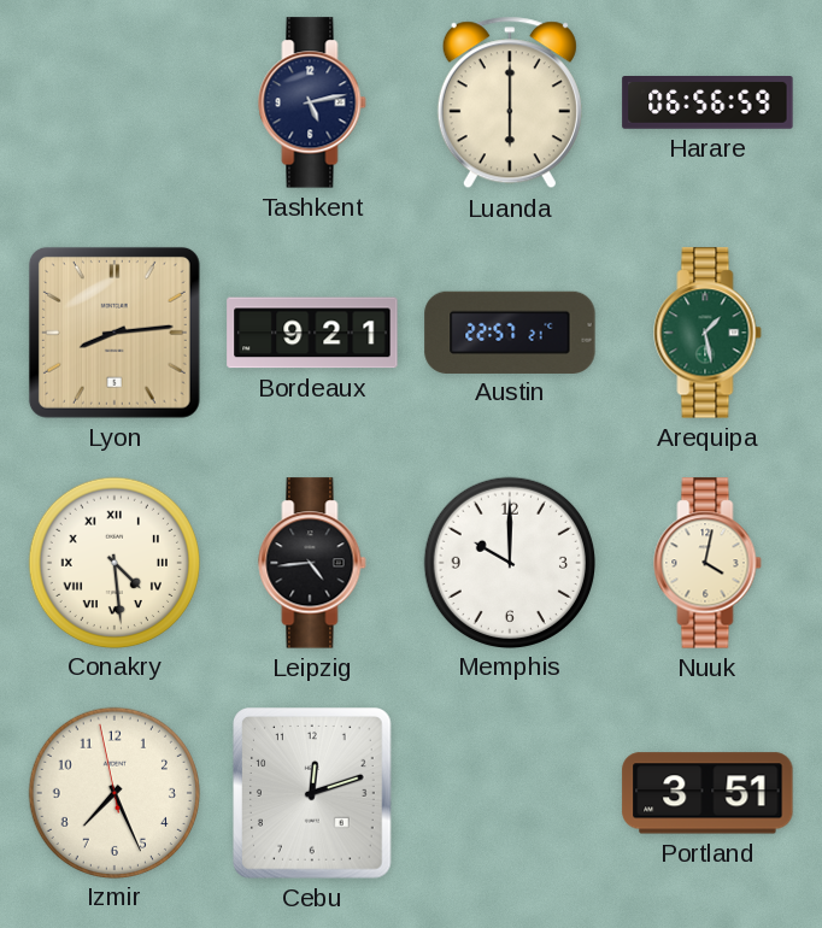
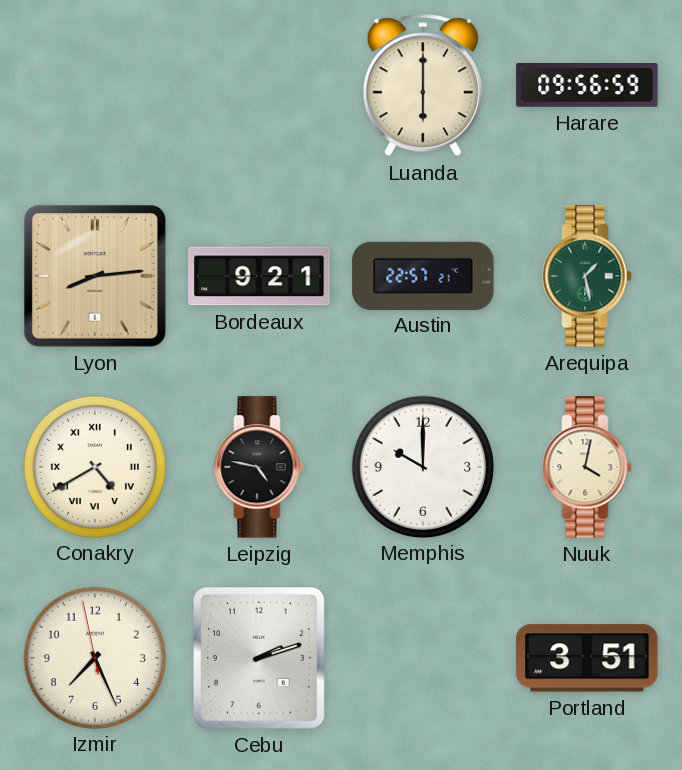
Tashkent: 5:13 -> none (312, 102)
Harare: 06:56 -> 09:56 (587, 86)
Conakry: 4:29 -> 4:40 (94, 466)
Leipzig: 4:44 -> 4:47 (259, 467)
Cebu: 12:12 -> 2:12 (260, 659)
